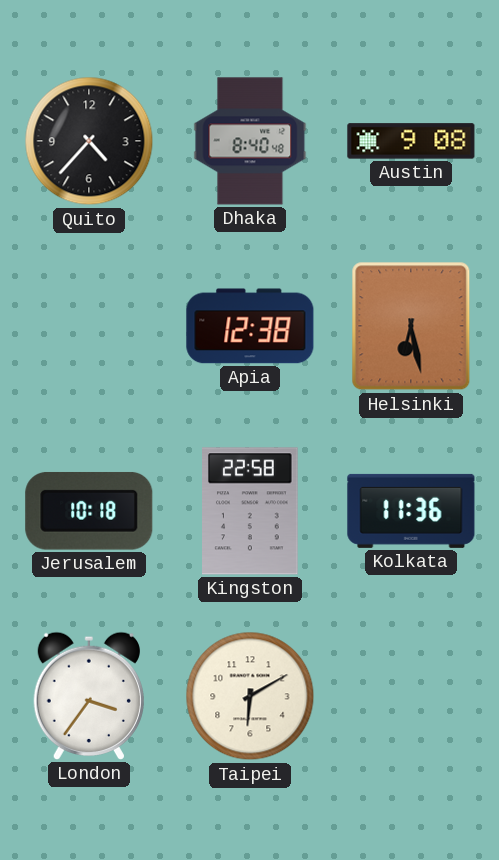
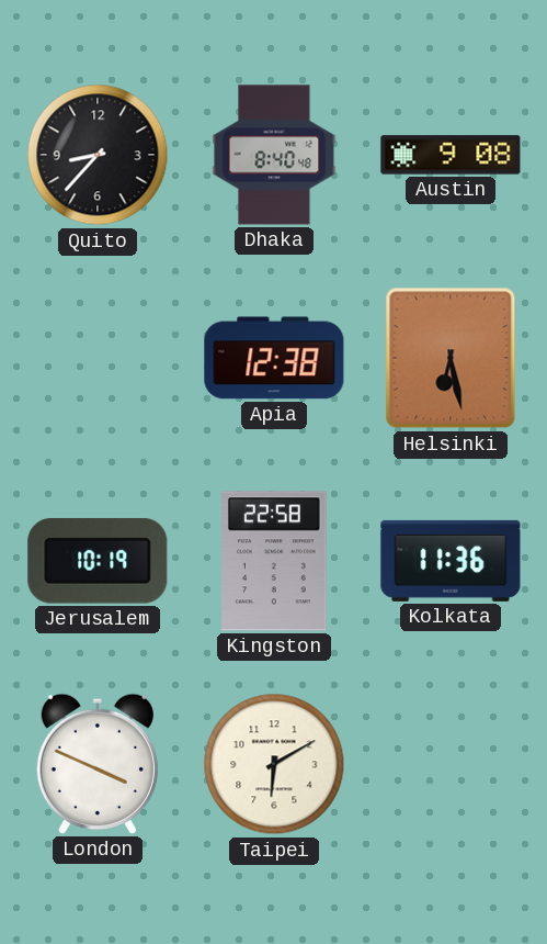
Quito: 4:37 -> 8:37 (98, 155)
Jerusalem: 10:18 -> 10:19 (98, 561)
London: 3:36 -> 3:49 (98, 764)
